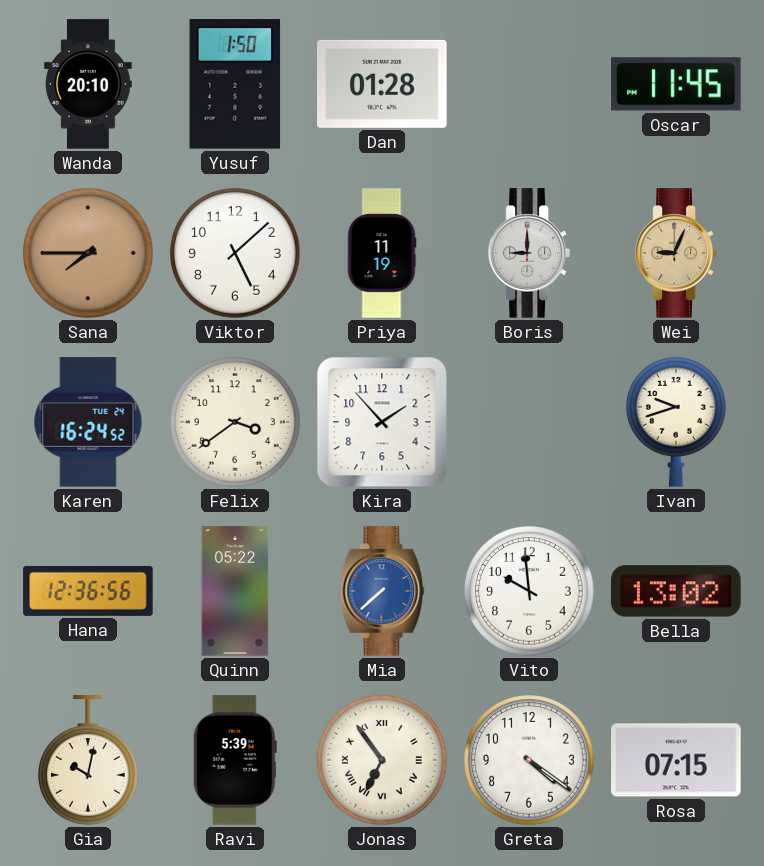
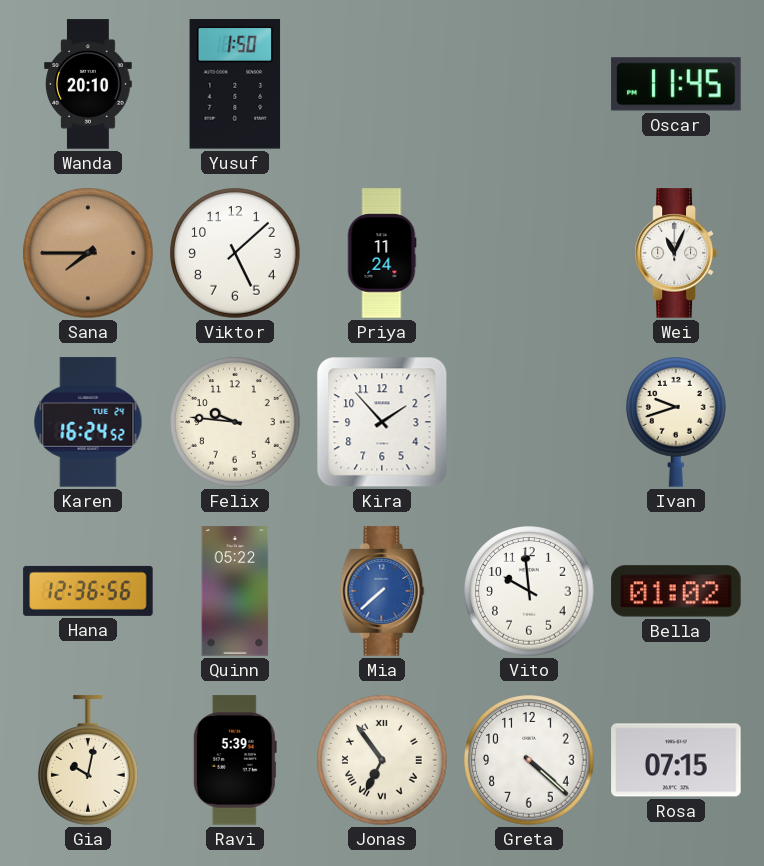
Dan: 01:28 -> none (382, 84)
Priya: 11:19 -> 11:24 (382, 253)
Boris: 9:00 -> none (529, 253)
Wei: 9:04 -> 11:04 (676, 253)
Wei dial: champagne -> white (676, 253)
Felix: 3:39 -> 9:46 (235, 422)
Bella: 13:02 -> 01:02 (676, 591)
Greta: 4:21 -> 4:22 (529, 760)
